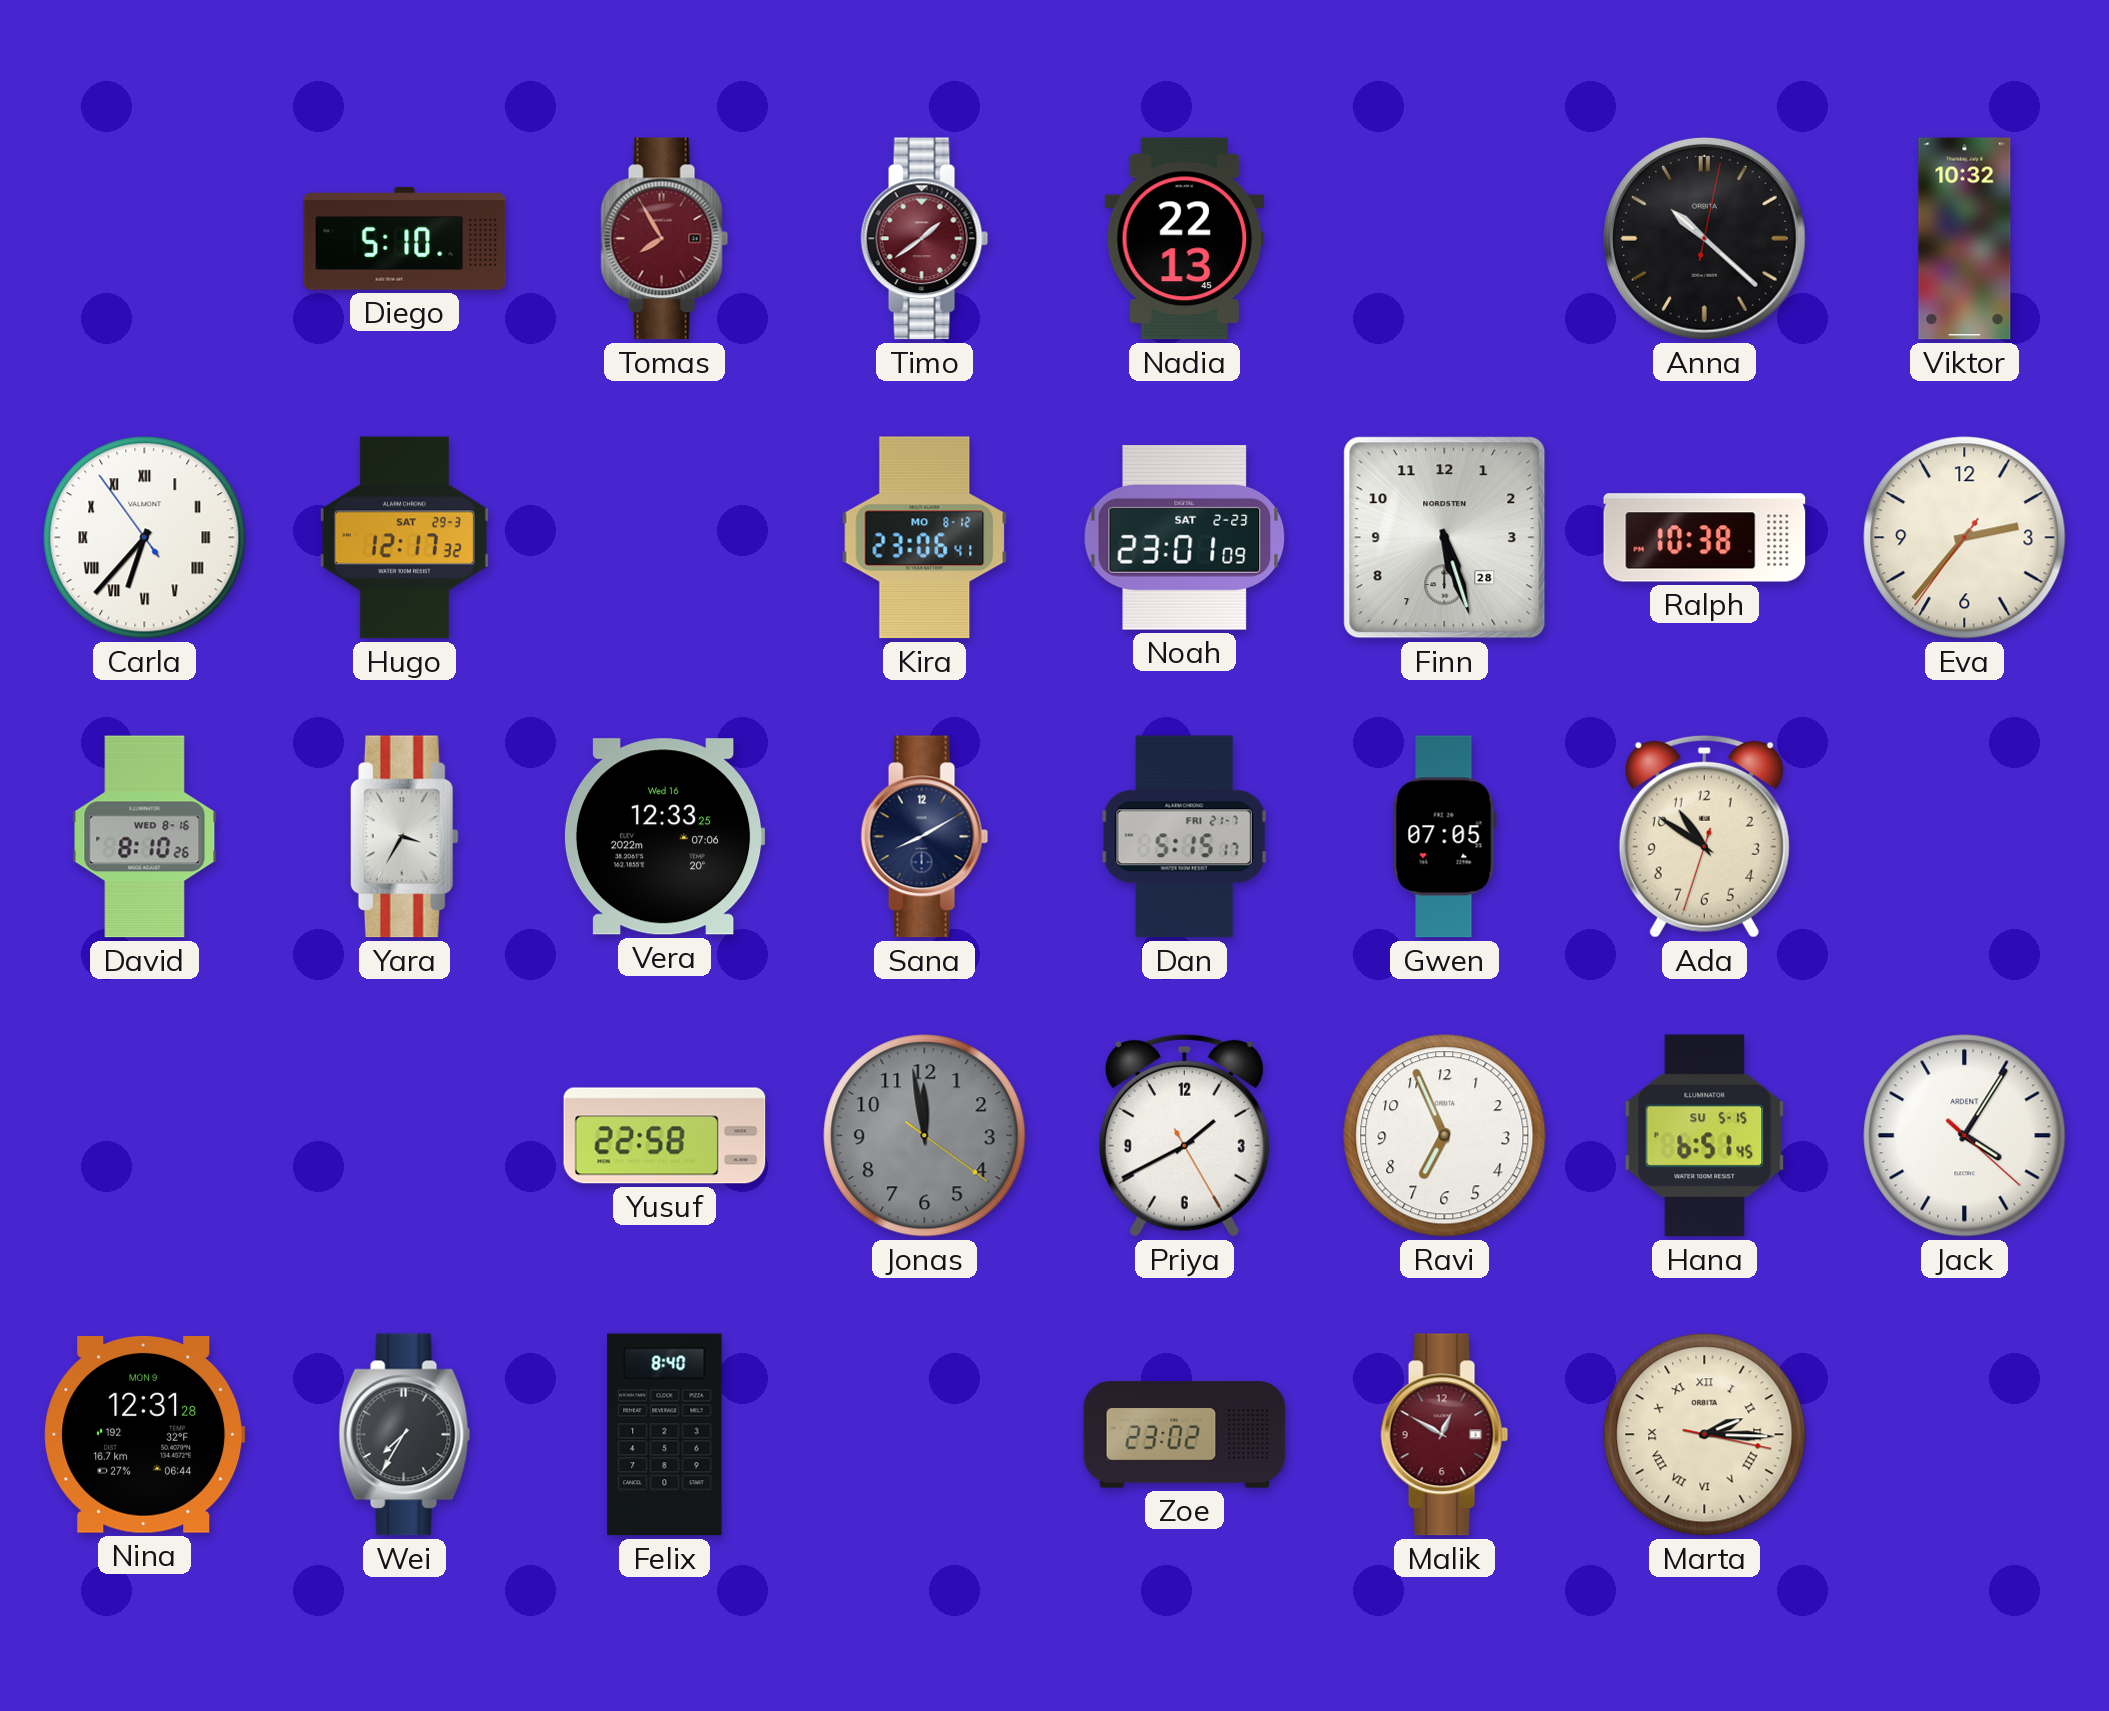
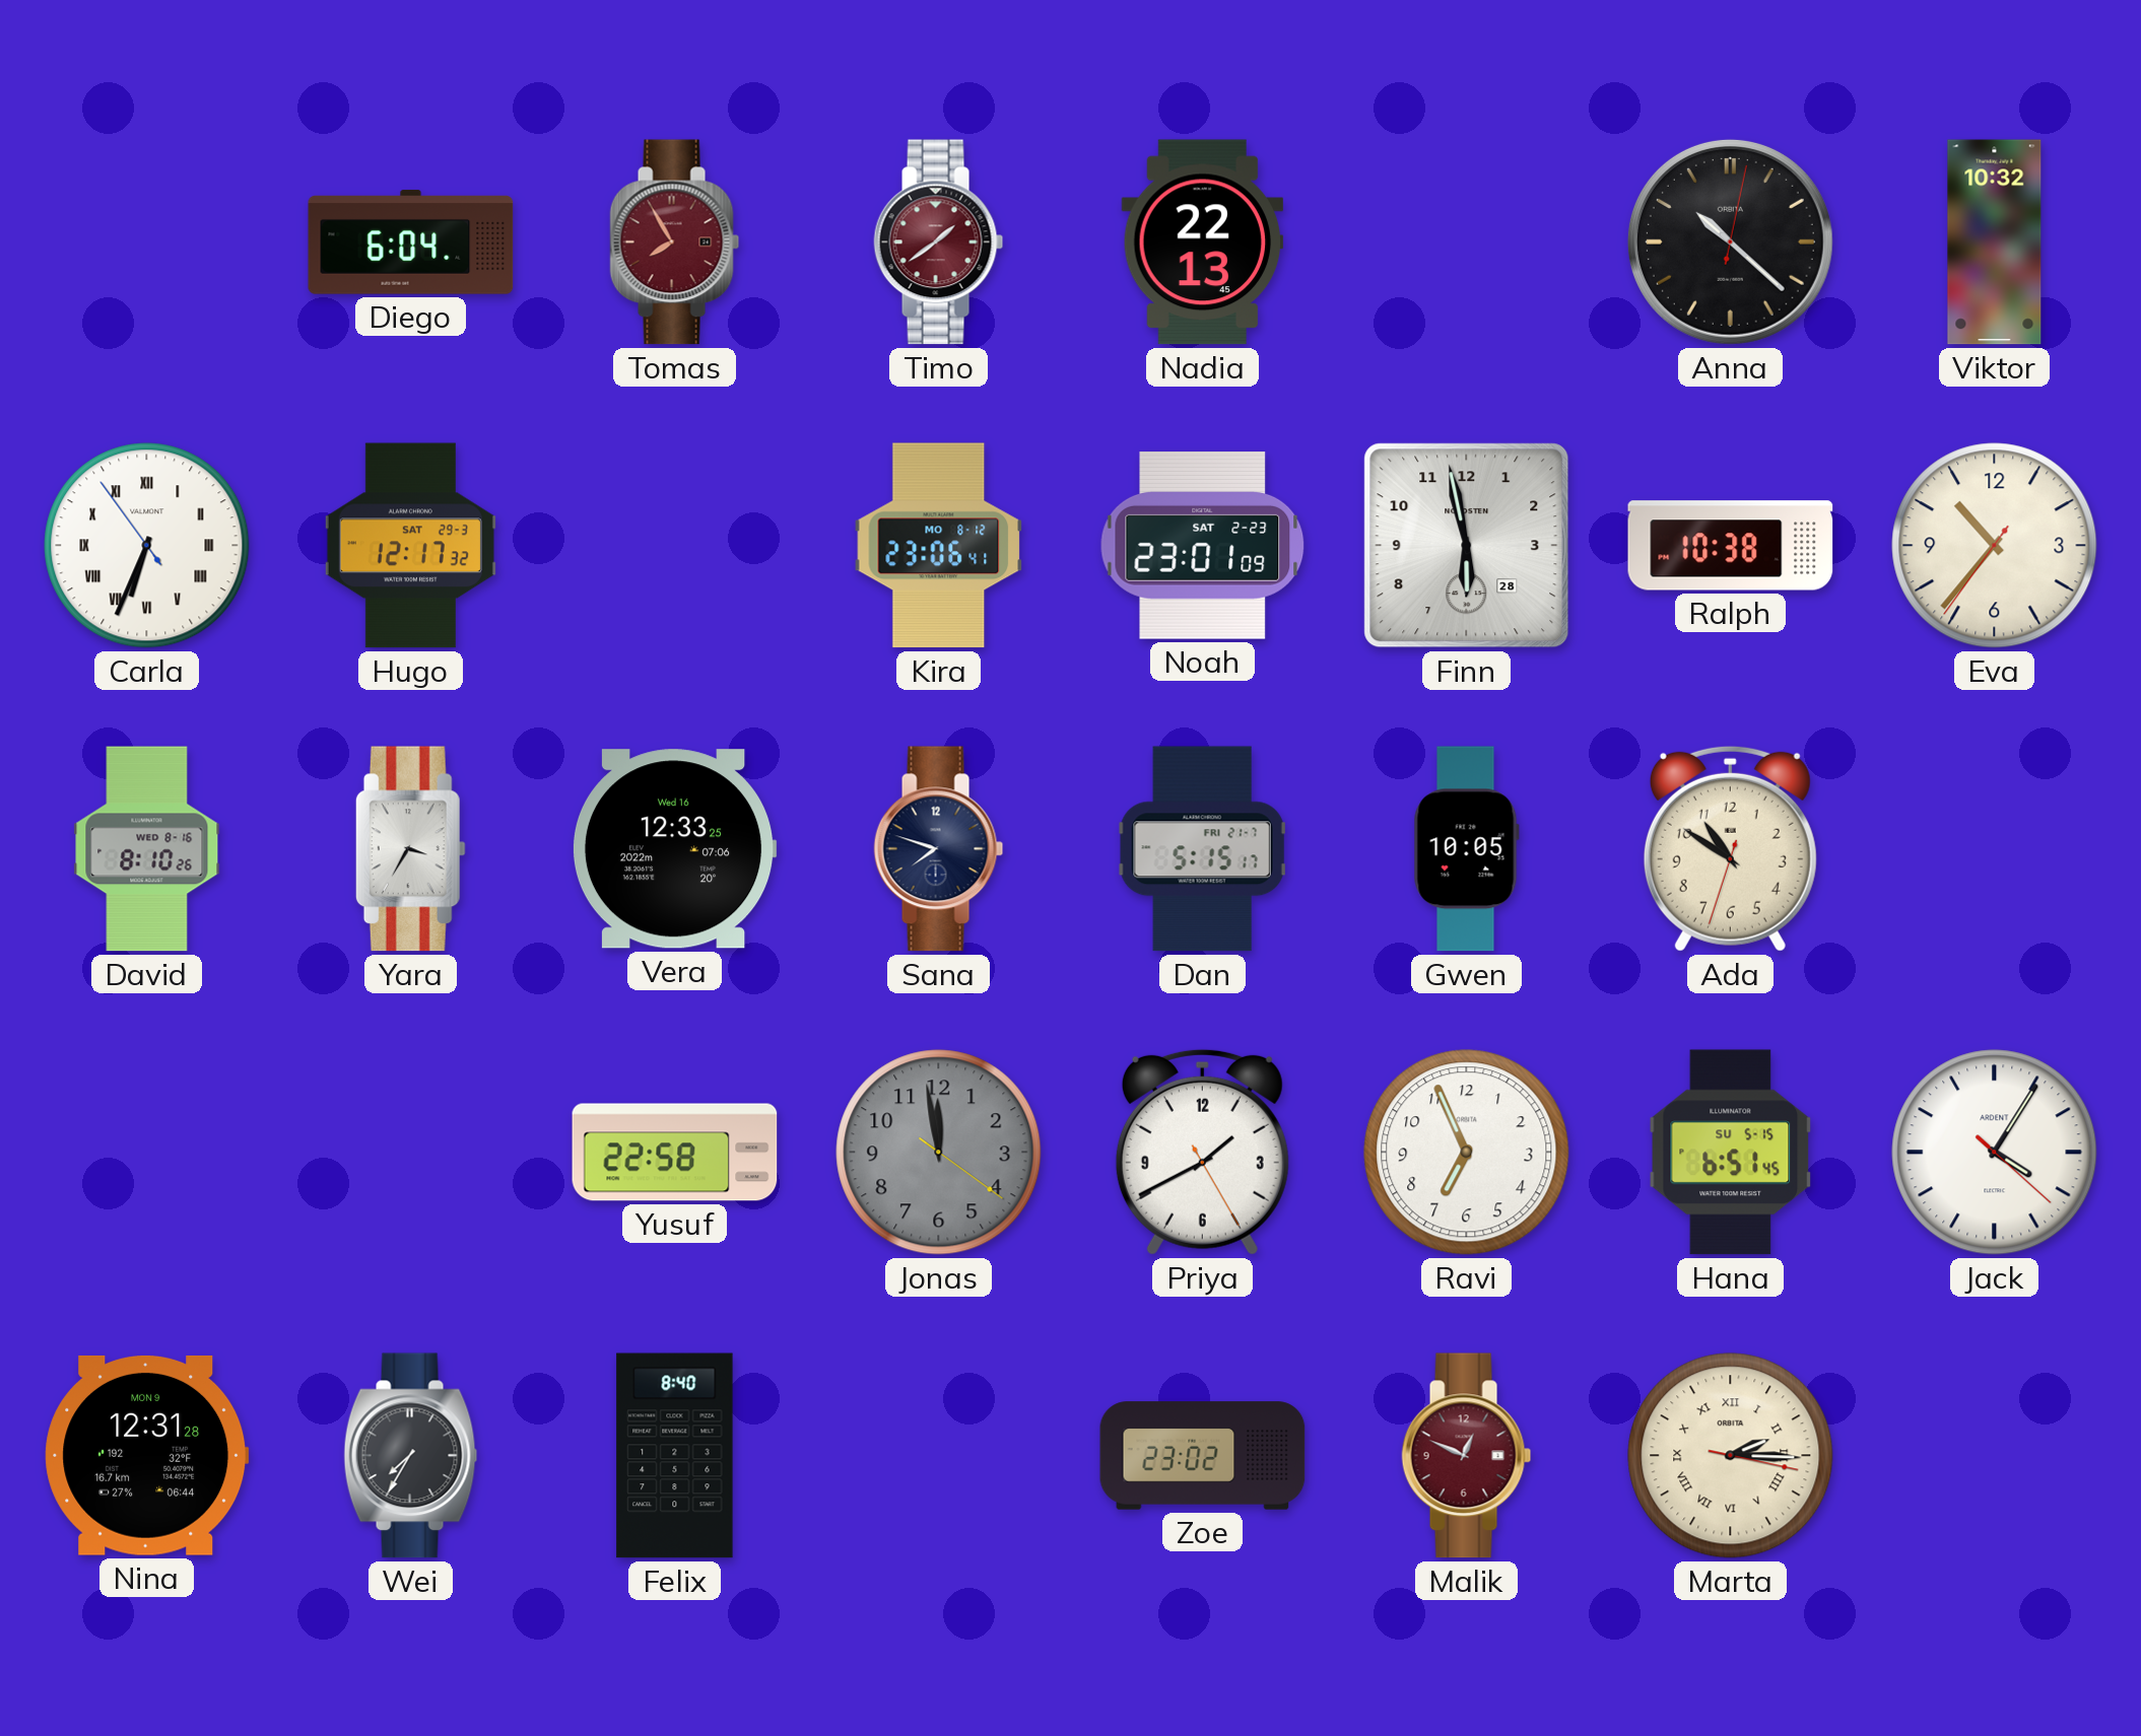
Diego: 5:10 -> 6:04 (411, 242)
Carla: 6:36 -> 6:33 (147, 546)
Finn: 5:27 -> 5:58 (1467, 546)
Eva: 2:36 -> 10:36 (1995, 546)
Sana: 8:10 -> 7:48 (939, 849)
Gwen: 07:05 -> 10:05 (1466, 849)
Malik: 12:50 -> 12:49 (1467, 1456)
